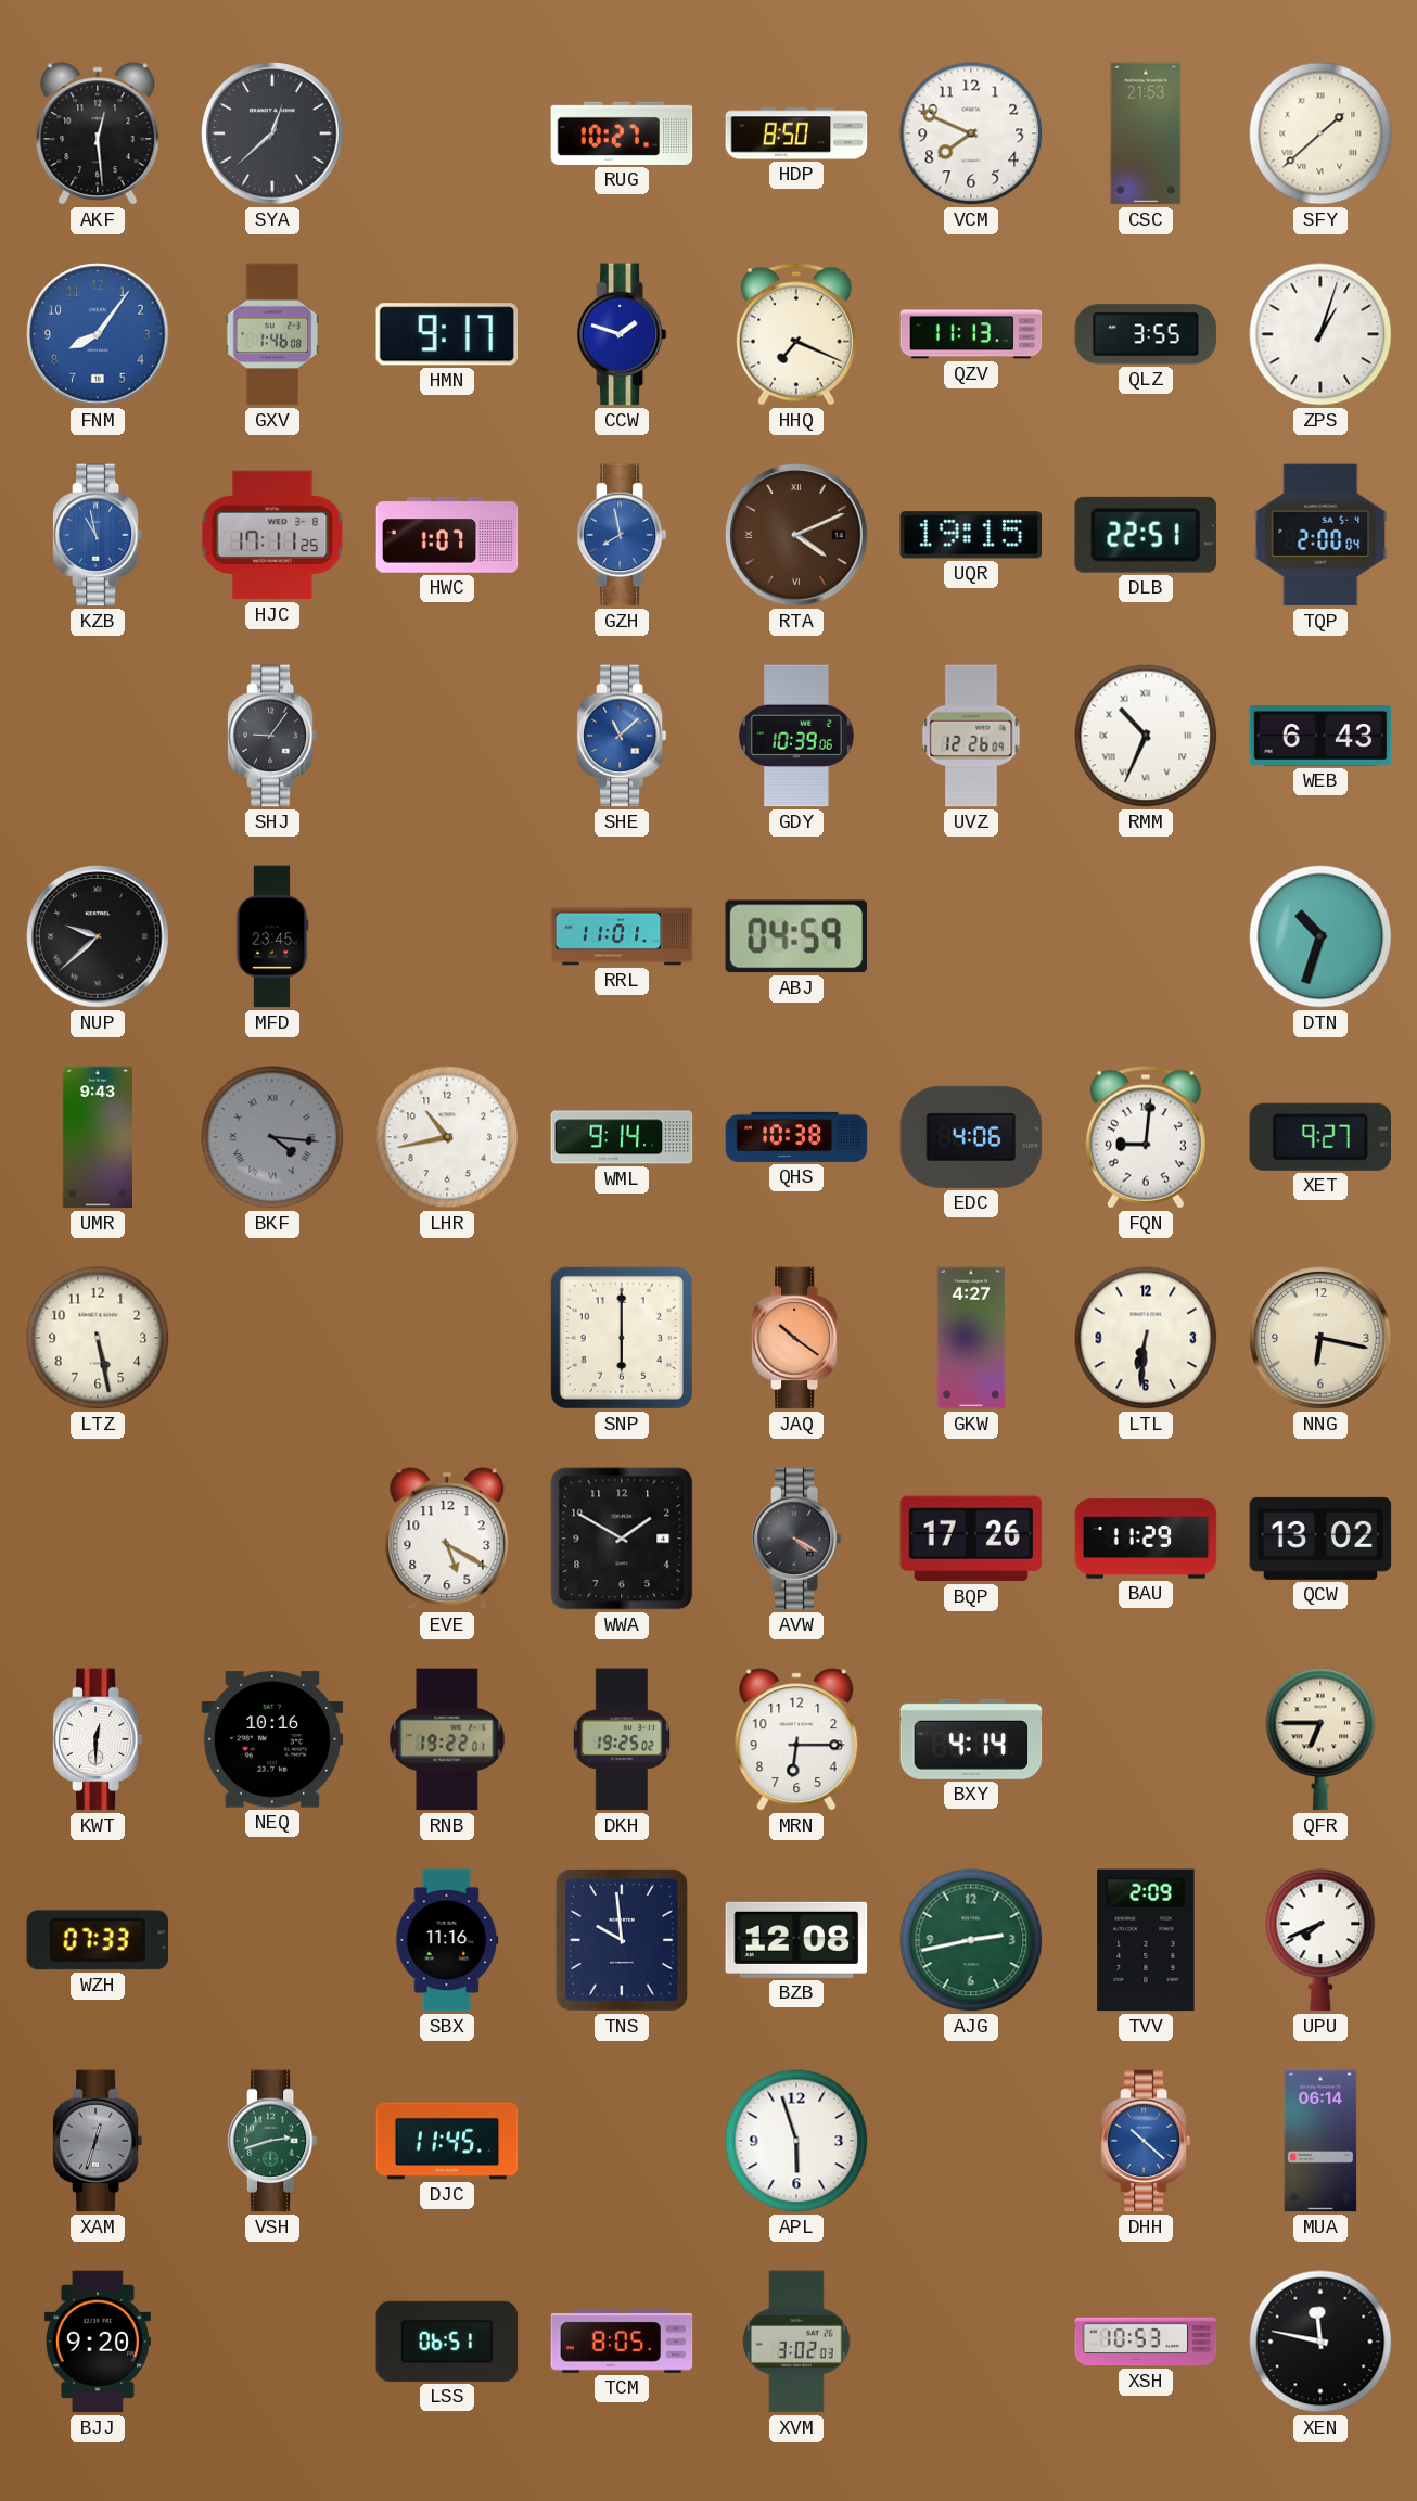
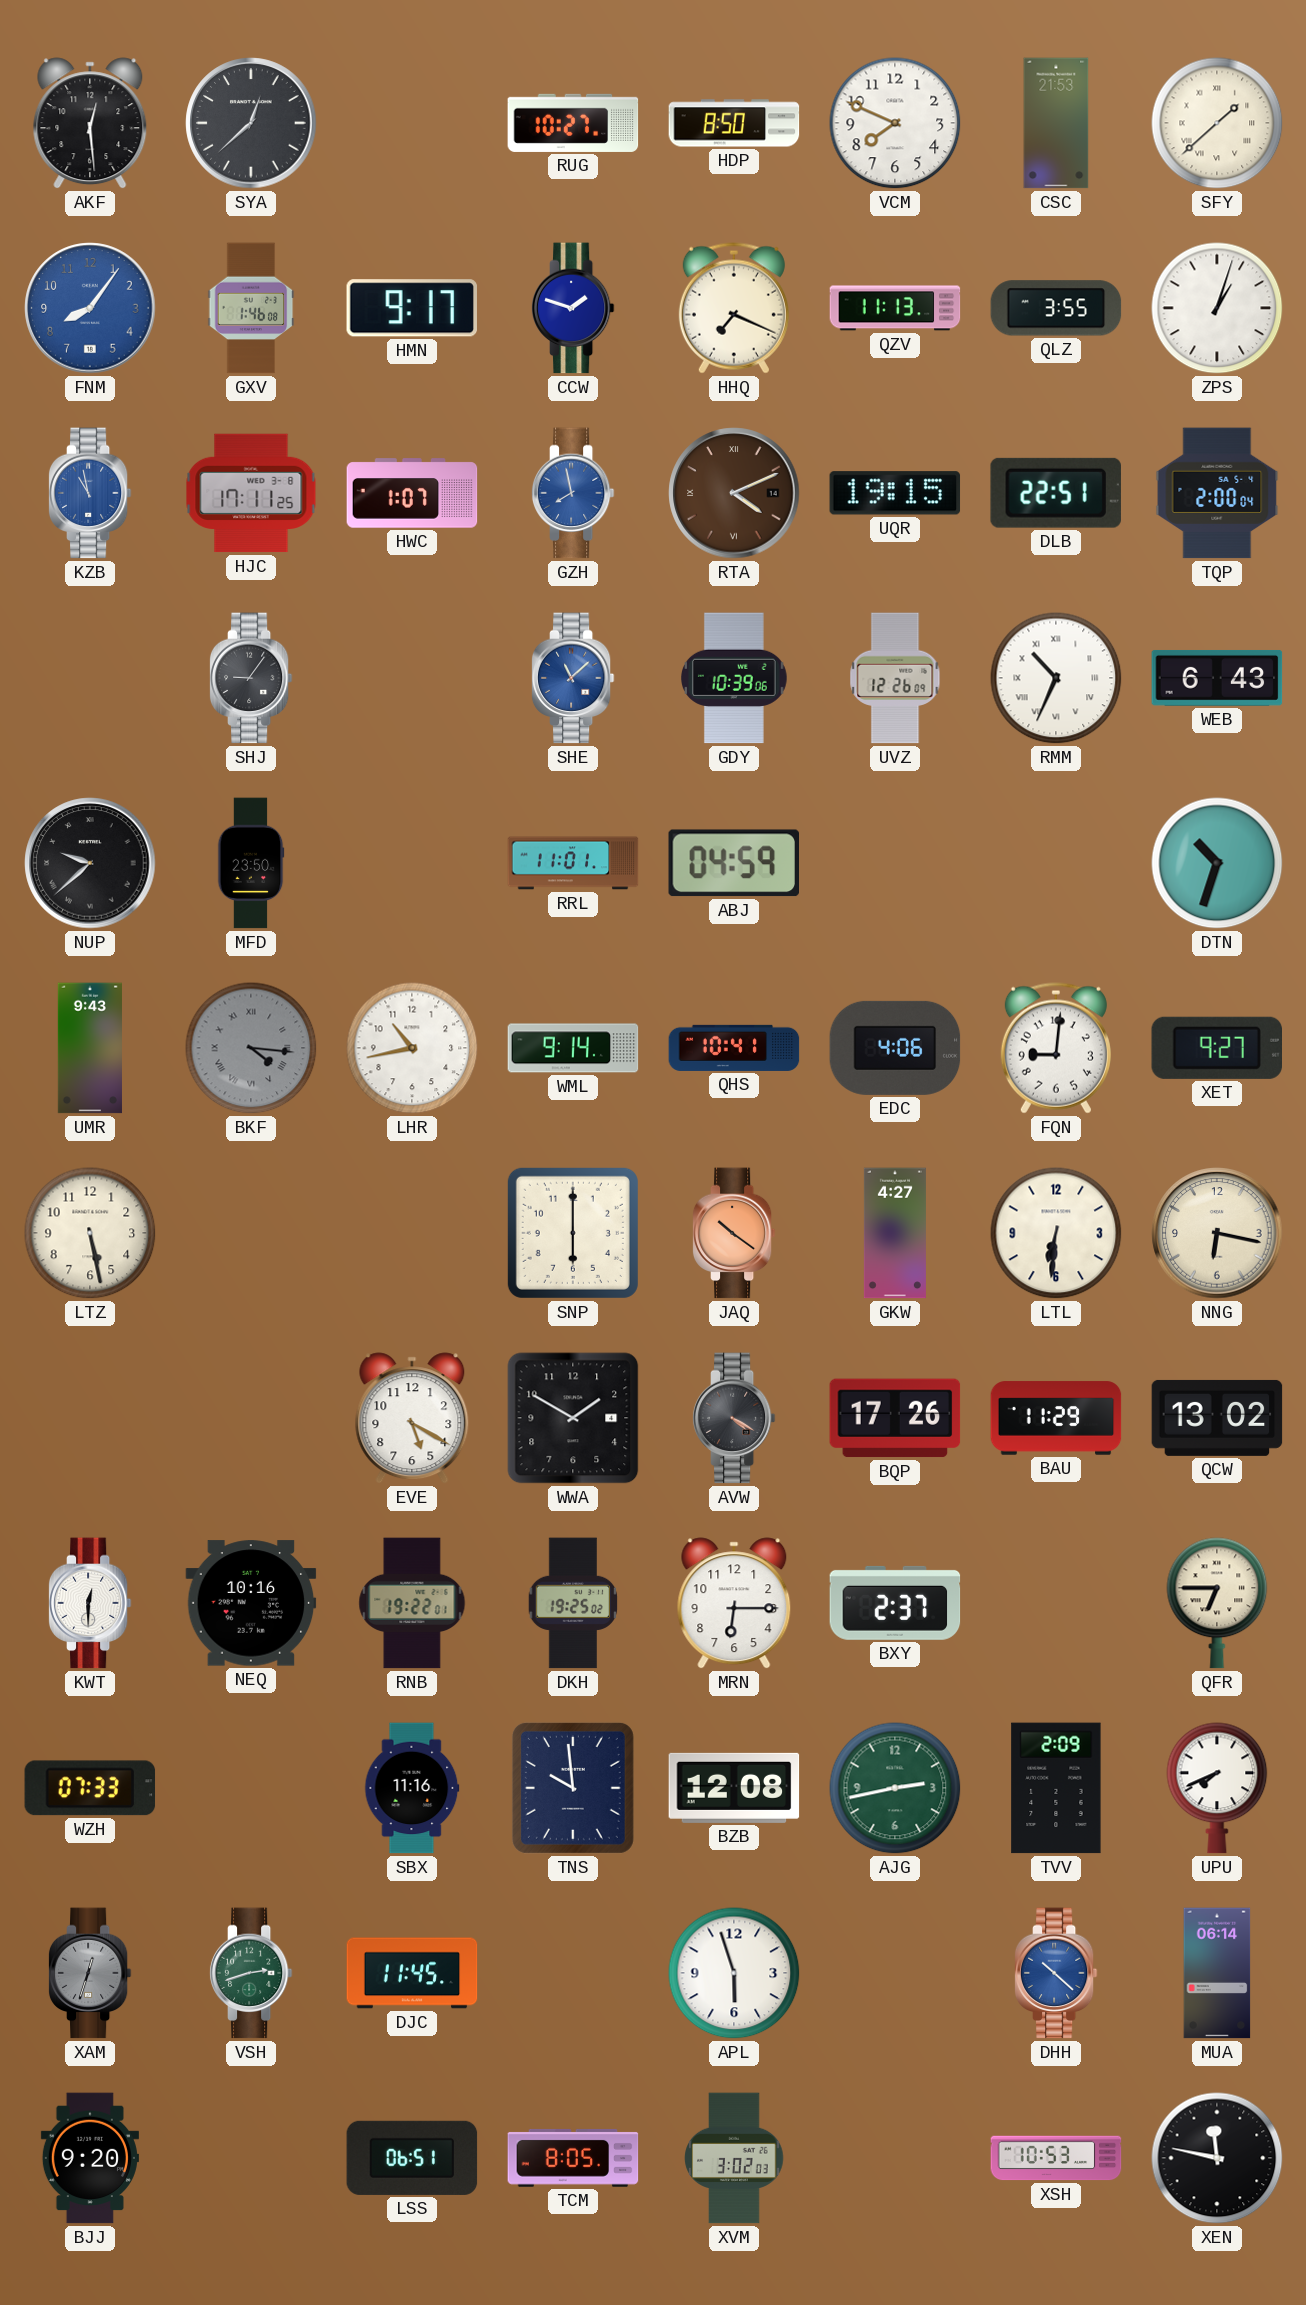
MFD: 23:45 -> 23:50 (251, 863)
QHS: 10:38 -> 10:41 (734, 1048)
BXY: 4:14 -> 2:37 (895, 1603)
